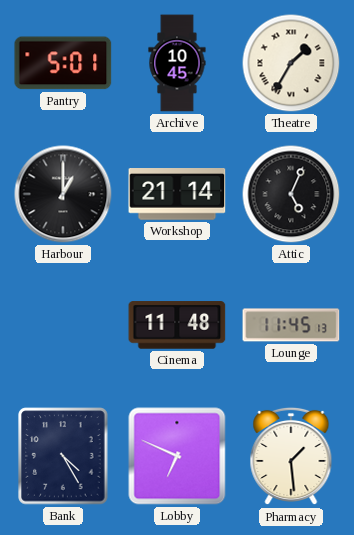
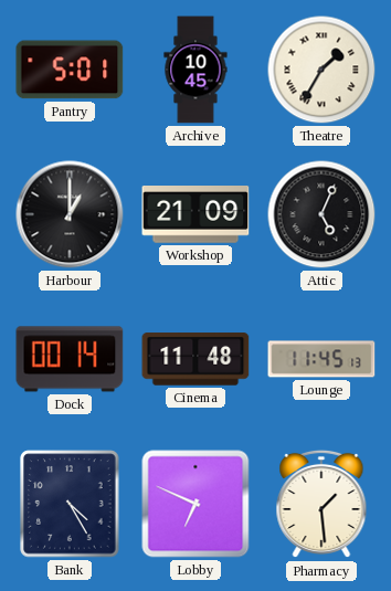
Workshop: 21:14 -> 21:09 (196, 214)
Dock: none -> 00:14 (70, 359)
